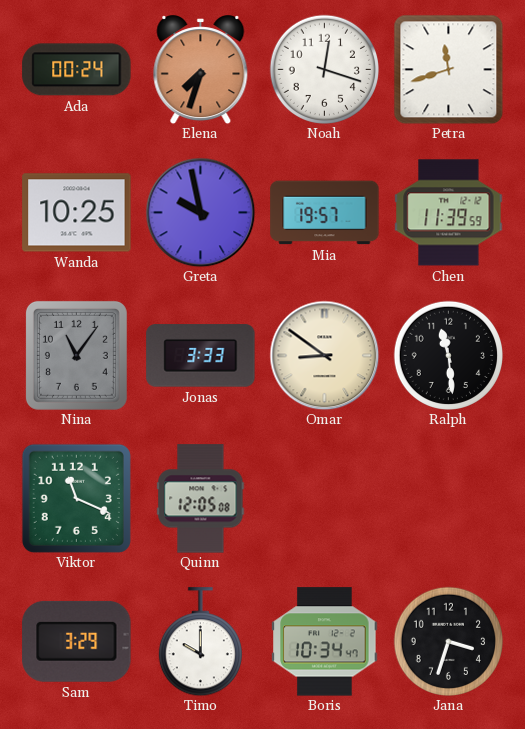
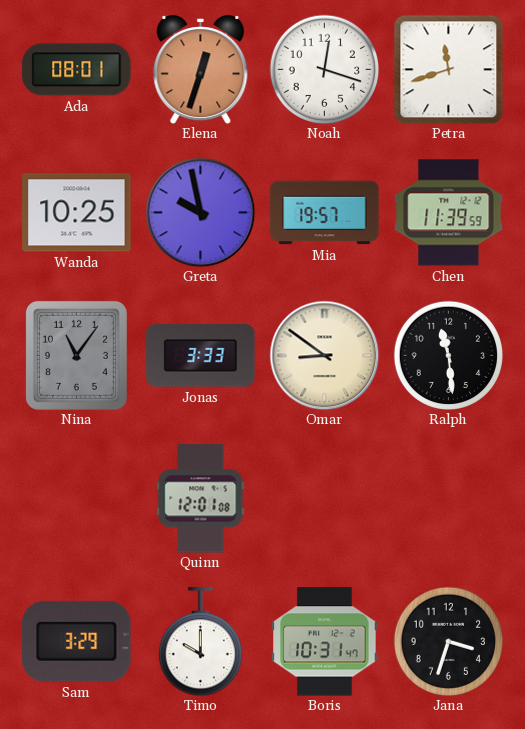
Ada: 00:24 -> 08:01 (77, 70)
Elena: 7:33 -> 12:33 (201, 70)
Viktor: 11:19 -> none (76, 498)
Quinn: 12:05 -> 12:01 (201, 499)
Boris: 10:34 -> 10:31 (325, 642)
